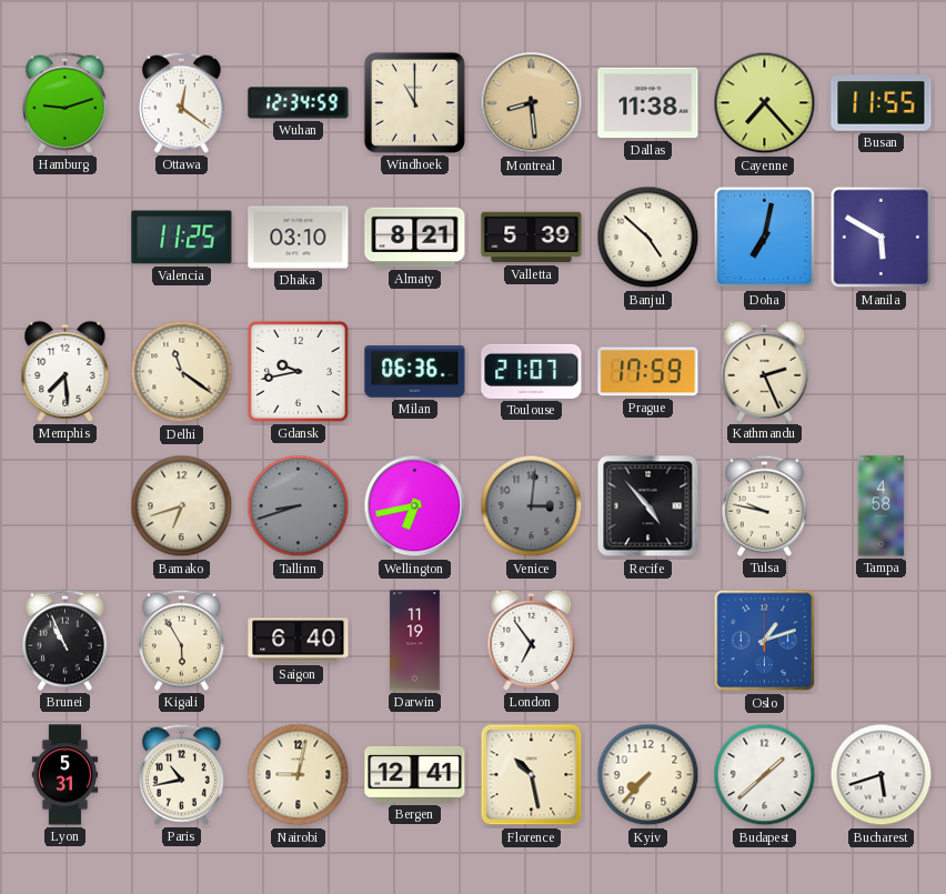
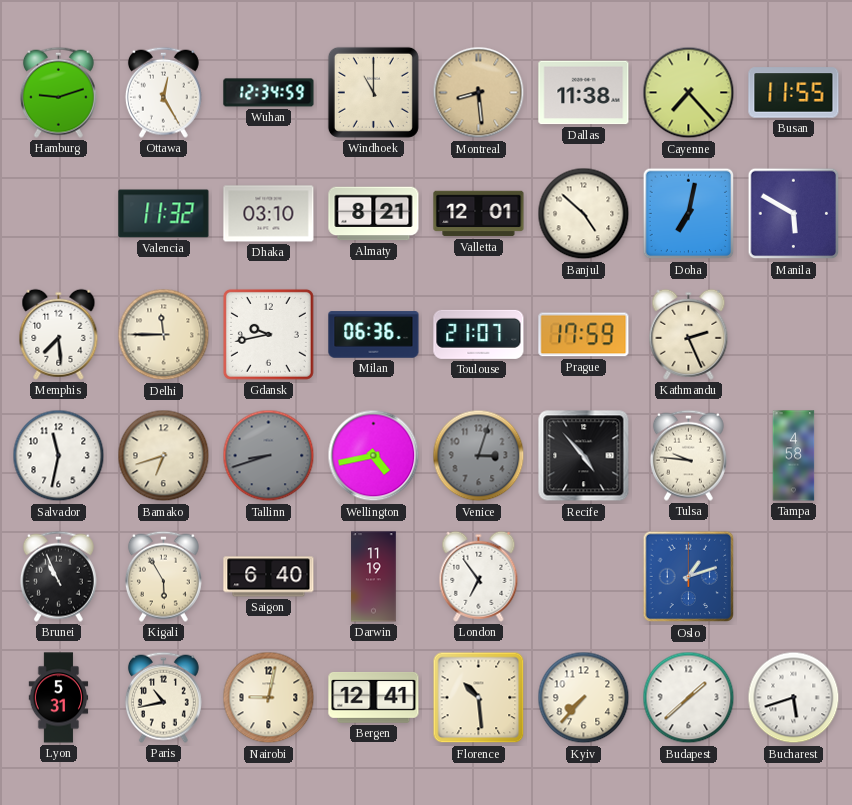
Ottawa: 12:21 -> 12:25 (163, 92)
Valencia: 11:25 -> 11:32 (164, 214)
Valletta: 5:39 -> 12:01 (479, 214)
Delhi: 11:21 -> 11:45 (164, 335)
Salvador: none -> 11:32 (59, 456)
Wellington: 6:43 -> 4:43 (374, 456)
Venice: 3:01 -> 3:03 (479, 456)
Tulsa: 9:47 -> 9:46 (688, 455)
Florence: 10:28 -> 10:29 (479, 698)
